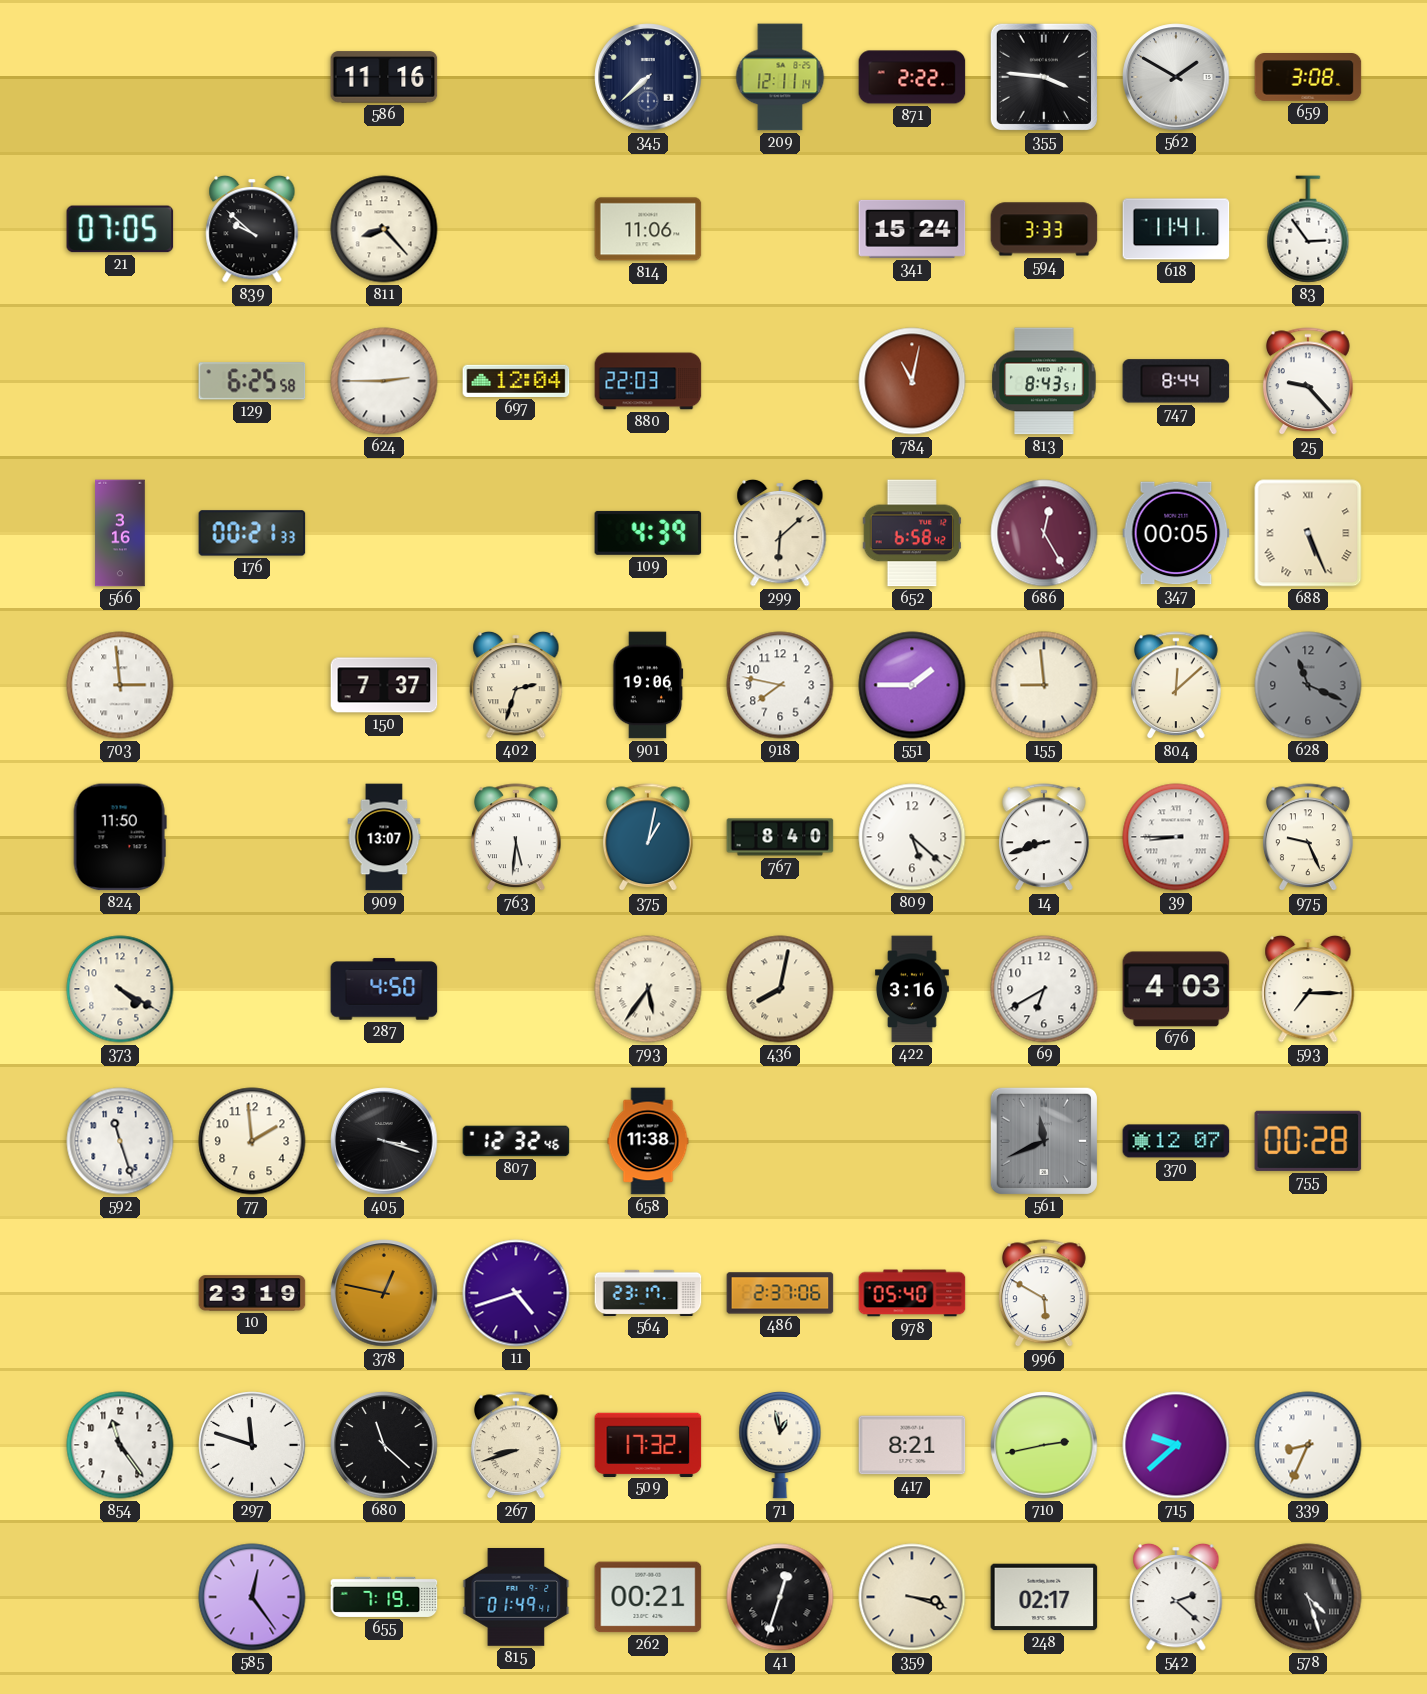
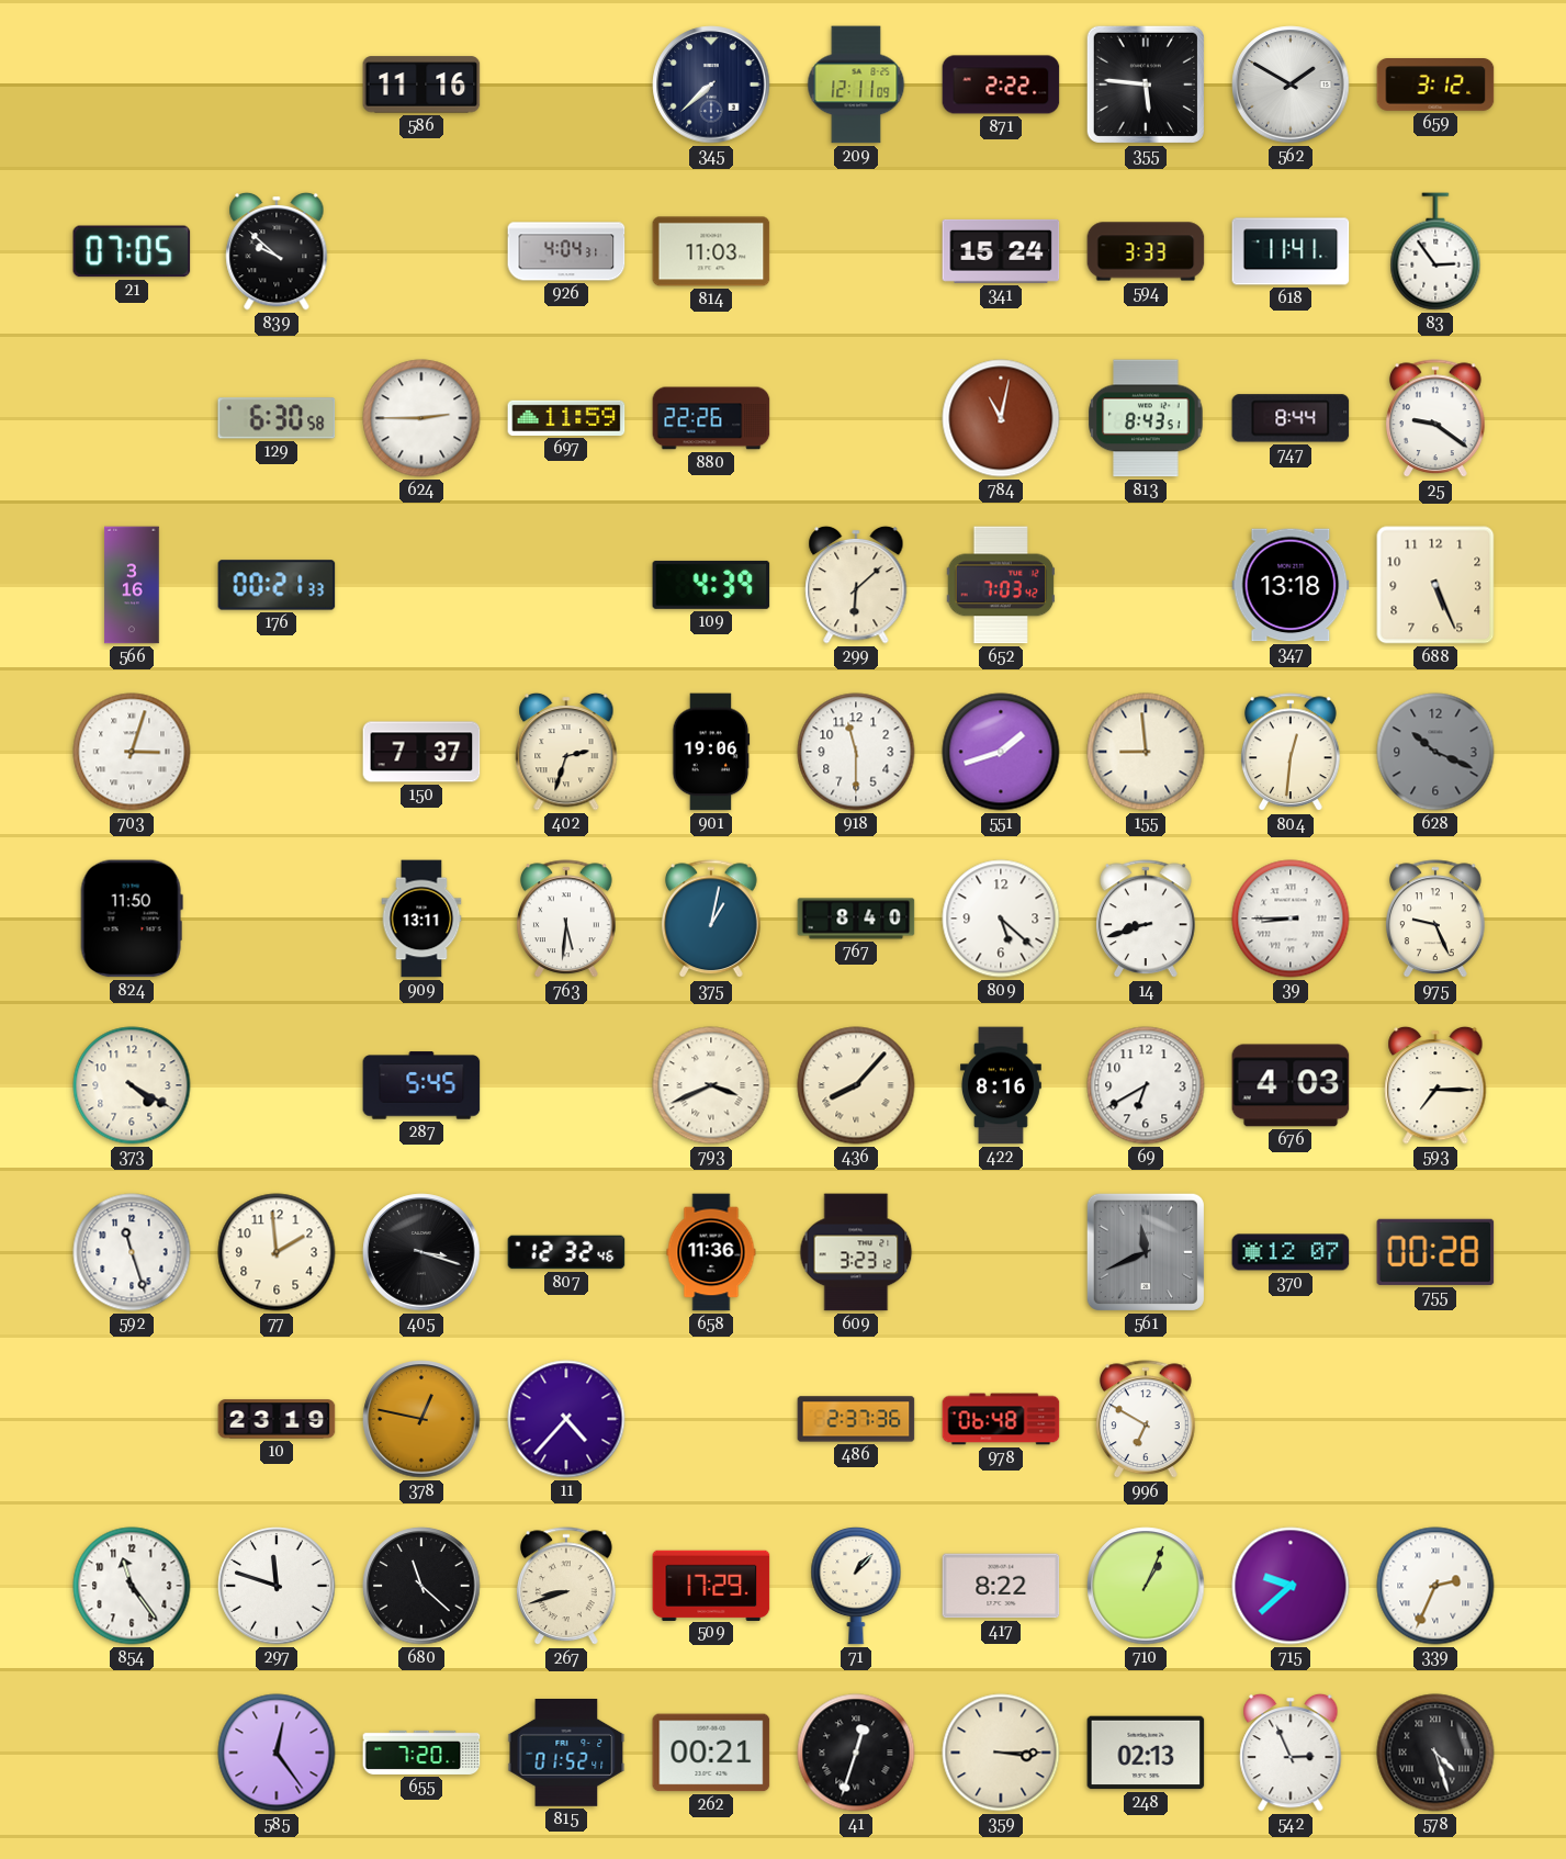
209: 12:11:14 -> 12:11:09 (856, 84)
355: 3:46 -> 5:46 (1146, 84)
659: 3:08 -> 3:12 (1435, 86)
811: 8:23 -> none (384, 229)
926: none -> 4:04 (566, 251)
814: 11:06 -> 11:03 (711, 251)
129: 6:25 -> 6:30 (277, 418)
697: 12:04 -> 11:59 (566, 418)
880: 22:03 -> 22:26 (711, 418)
25: 9:23 -> 9:21 (1435, 419)
652: 6:58 -> 7:03 (1001, 585)
686: 12:25 -> none (1044, 533)
347: 00:05 -> 13:18 (1291, 585)
688 numerals: Roman -> Arabic (1435, 585)
703: 2:59 -> 3:03 (132, 752)
918: 7:47 -> 11:30 (856, 752)
551: 1:45 -> 1:42 (1001, 752)
804: 12:08 -> 12:31 (1291, 753)
628: 11:19 -> 10:19 (1435, 752)
909: 13:07 -> 13:11 (421, 919)
287: 4:50 -> 5:45 (421, 1085)
793: 5:36 -> 3:41 (711, 1085)
436: 8:02 -> 8:07 (856, 1085)
422: 3:16 -> 8:16 (1001, 1085)
658: 11:38 -> 11:36 (711, 1252)
609: none -> 3:23 (856, 1252)
11: 4:42 -> 4:37 (566, 1419)
564: 23:17 -> none (648, 1292)
486: 2:37:06 -> 2:37:36 (856, 1419)
978: 05:40 -> 06:48 (1001, 1419)
996: 5:50 -> 6:50 (1146, 1420)
509: 17:32 -> 17:29 (711, 1585)
71: 12:58 -> 1:07 (856, 1587)
417: 8:21 -> 8:22 (1001, 1586)
710: 2:43 -> 1:04 (1146, 1586)
339: 8:34 -> 2:34 (1435, 1586)
655: 7:19 -> 7:20 (421, 1753)
815: 01:49 -> 01:52 (566, 1754)
359: 3:18 -> 3:15 (1001, 1753)
248: 02:17 -> 02:13 (1146, 1753)
542: 2:22 -> 2:56 (1291, 1753)
